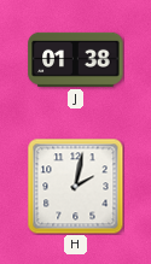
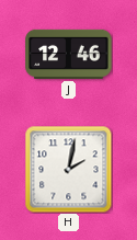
J: 01:38 -> 12:46 (69, 54)
